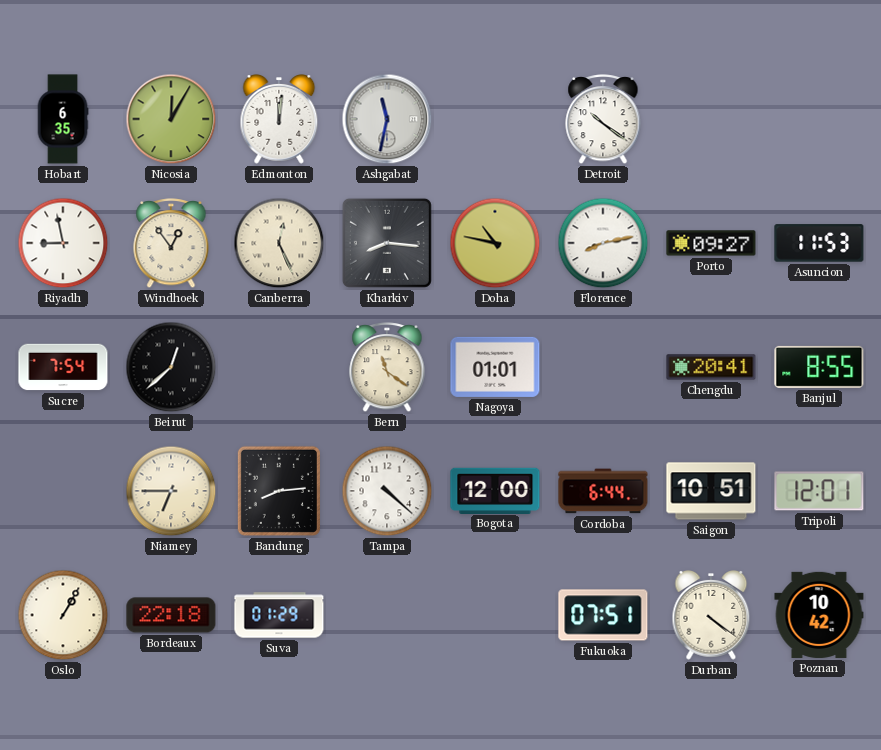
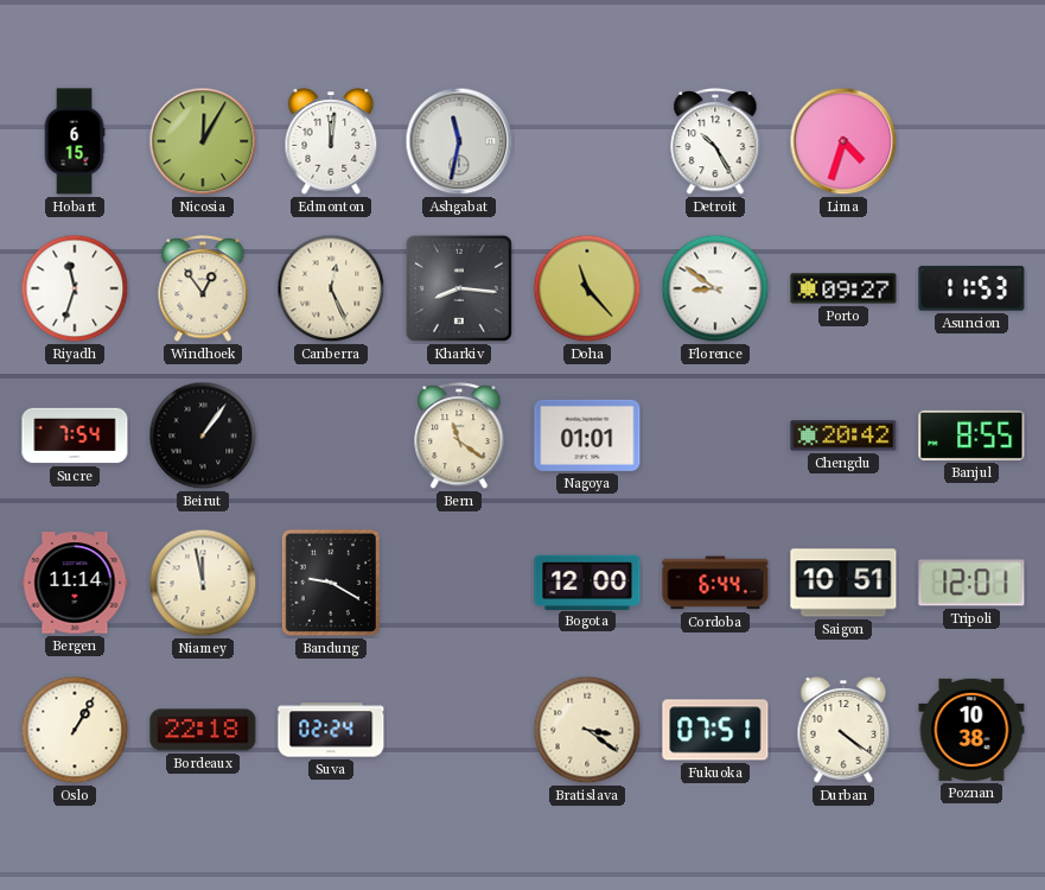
Hobart: 6:35 -> 6:15 (75, 141)
Detroit: 10:21 -> 10:25 (715, 142)
Lima: none -> 4:33 (843, 141)
Riyadh: 8:58 -> 11:33 (75, 288)
Doha: 10:47 -> 11:23 (587, 288)
Florence: 8:13 -> 8:51 (715, 288)
Beirut: 12:38 -> 1:06 (203, 436)
Chengdu: 20:41 -> 20:42 (843, 436)
Bergen: none -> 11:14 (75, 583)
Niamey: 6:45 -> 11:58 (203, 583)
Bandung: 8:14 -> 9:20 (331, 583)
Tampa: 4:22 -> none (387, 491)
Suva: 01:29 -> 02:24 (331, 730)
Bratislava: none -> 3:21 (587, 730)
Poznan: 10:42 -> 10:38 (971, 730)
